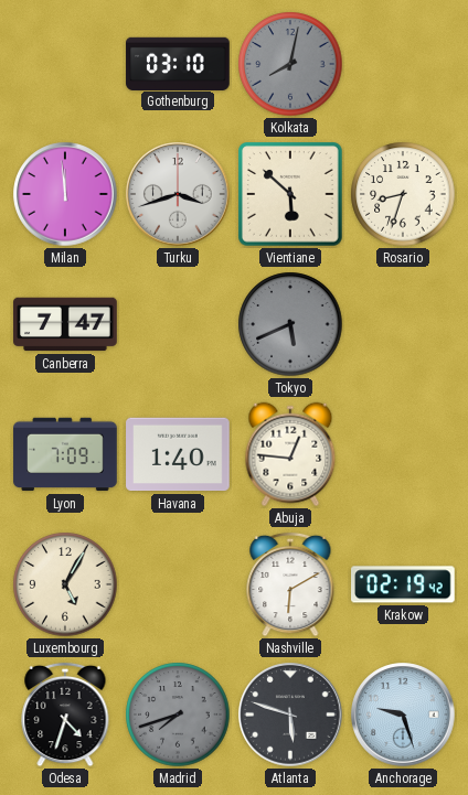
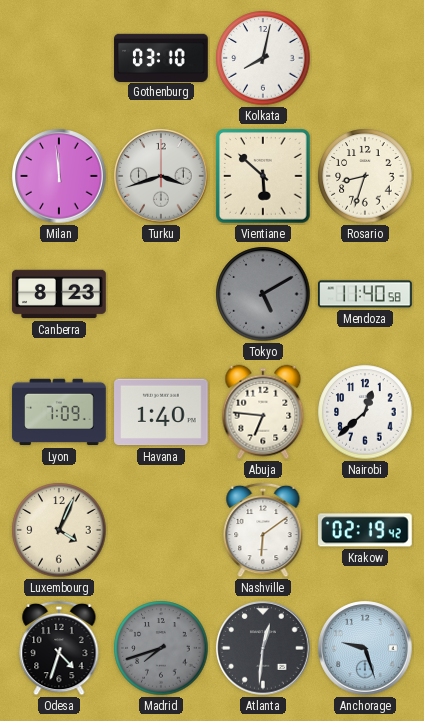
Kolkata dial: grey -> white (263, 58)
Canberra: 7:47 -> 8:23 (59, 294)
Tokyo: 5:41 -> 5:10 (263, 294)
Mendoza: none -> 11:40 (365, 294)
Abuja: 12:46 -> 6:46 (263, 412)
Nairobi: none -> 12:38 (365, 412)
Luxembourg: 5:05 -> 4:04 (59, 530)
Nashville: 6:10 -> 6:09 (263, 530)
Atlanta: 5:48 -> 12:31 (263, 648)
